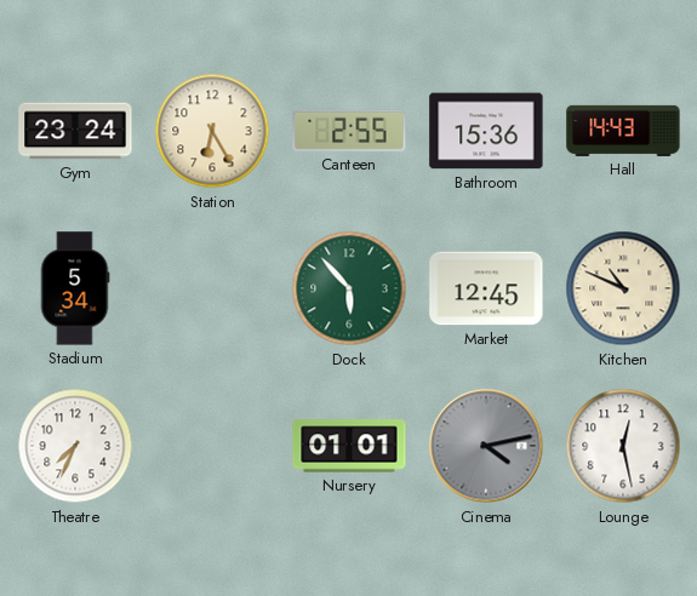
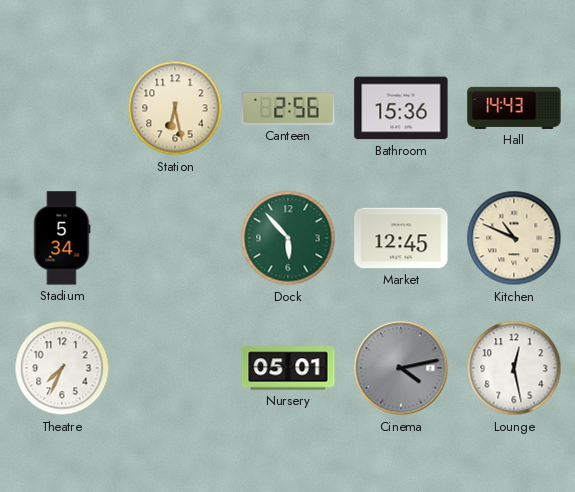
Gym: 23:24 -> none (75, 131)
Station: 6:25 -> 6:28 (175, 108)
Canteen: 2:55 -> 2:56 (288, 108)
Nursery: 01:01 -> 05:01 (288, 368)
